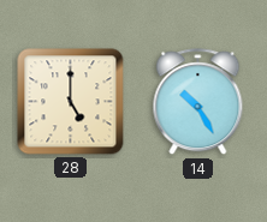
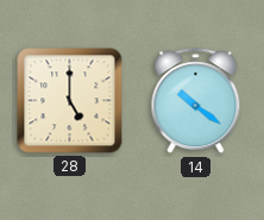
14: 10:25 -> 10:21 (196, 101)
